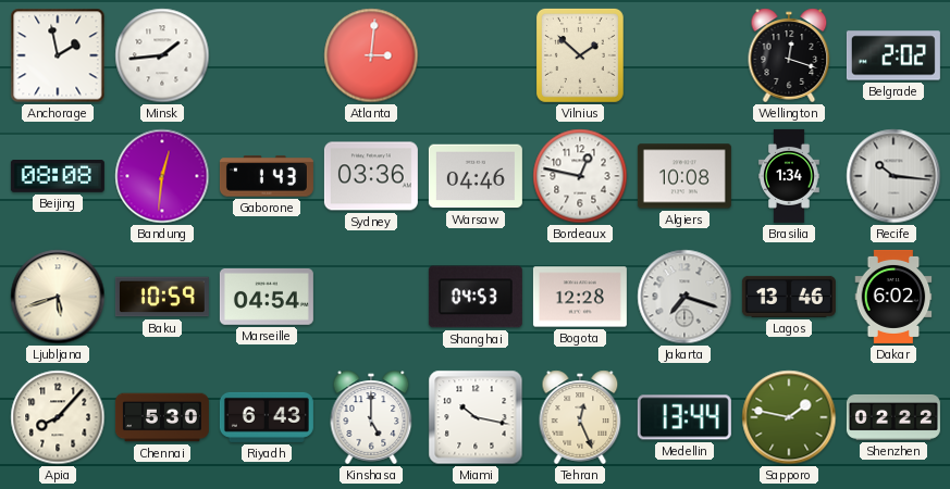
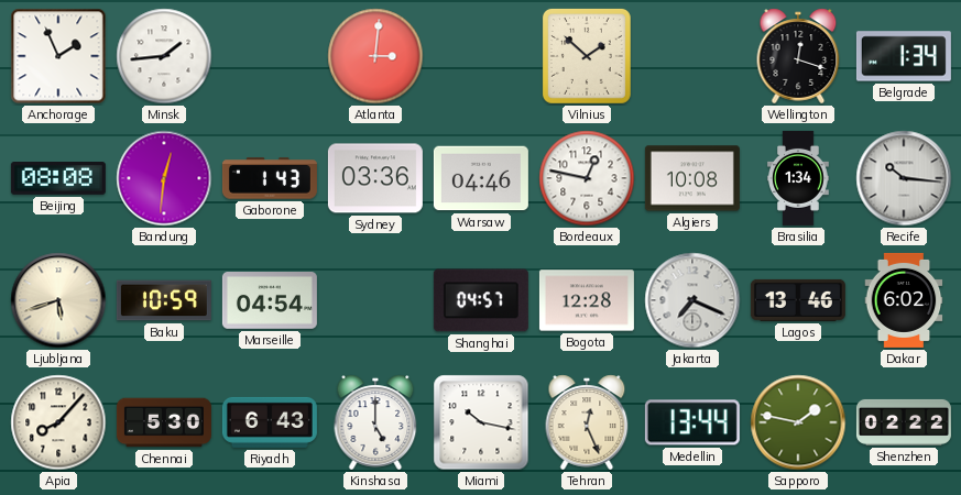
Anchorage: 1:58 -> 1:56 (58, 56)
Belgrade: 2:02 -> 1:34 (904, 56)
Shanghai: 04:53 -> 04:57 (481, 300)
Jakarta: 7:18 -> 7:19 (692, 300)
